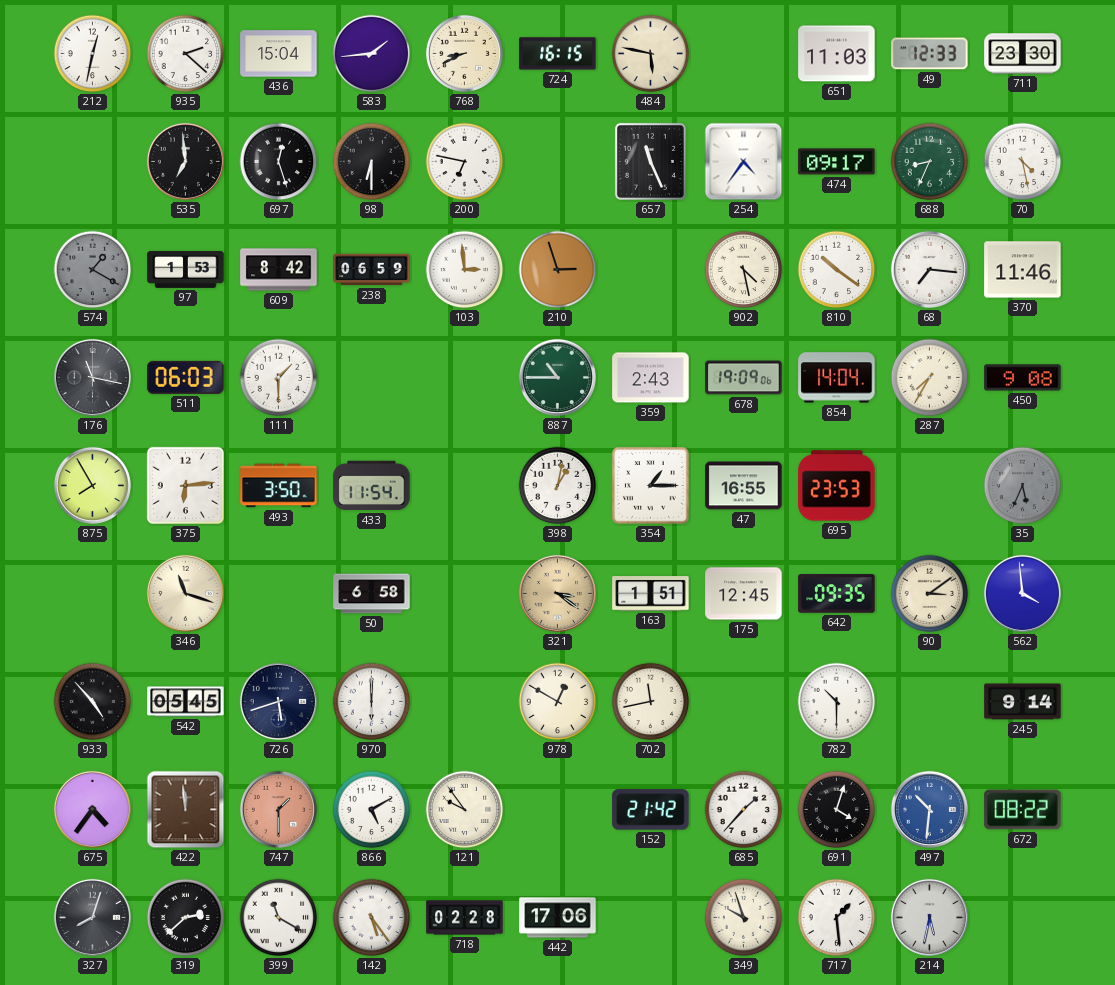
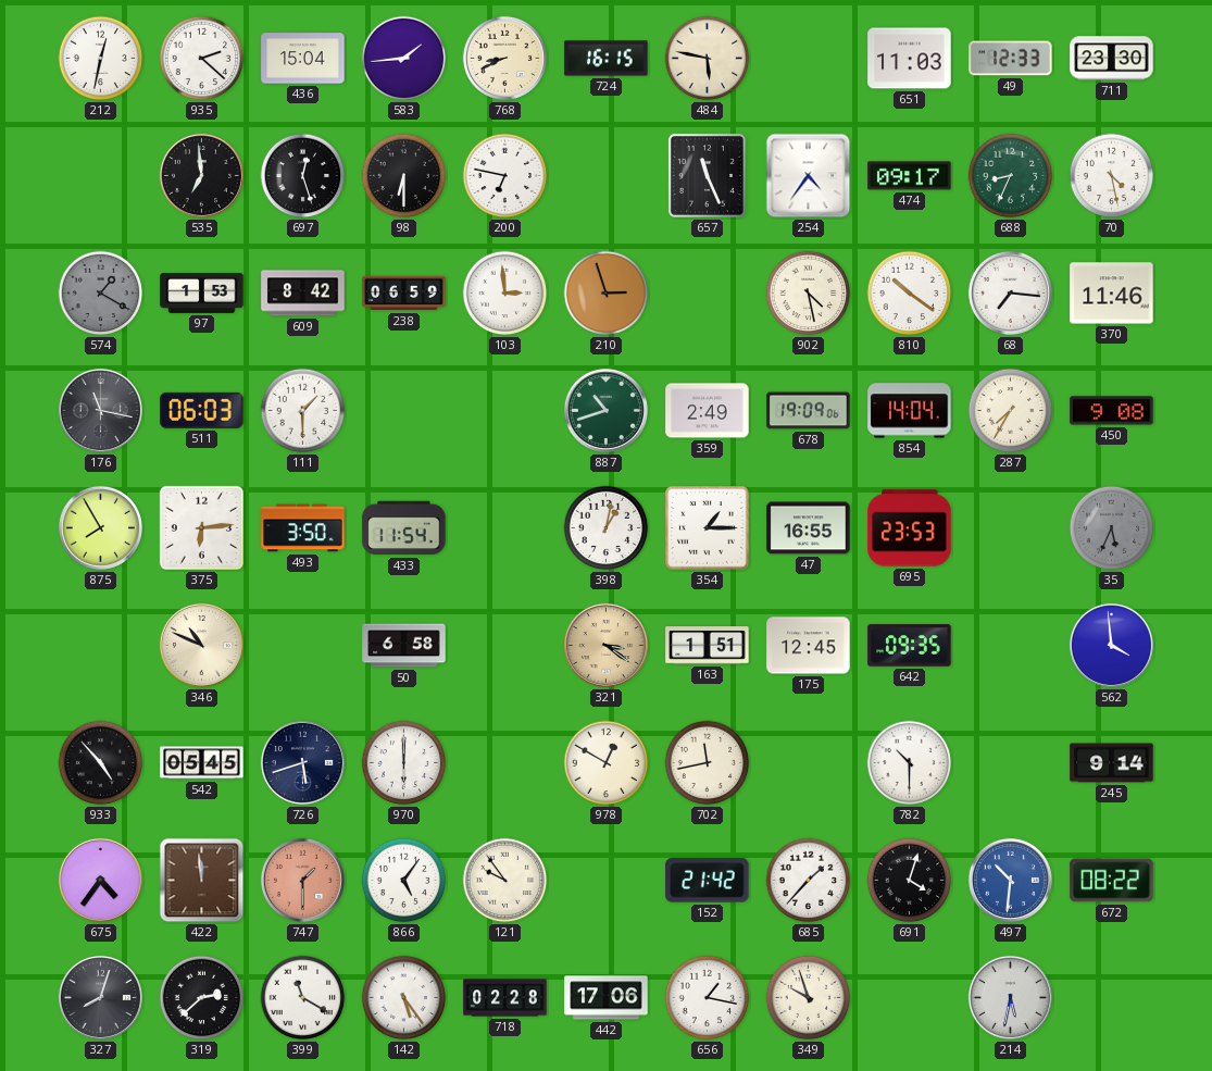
887: 10:45 -> 10:42 (605, 410)
359: 2:43 -> 2:49 (708, 411)
346: 11:18 -> 10:49 (201, 645)
90: 3:09 -> none (930, 594)
866: 5:10 -> 5:06 (404, 881)
656: none -> 1:17 (708, 998)
717: 1:29 -> none (837, 918)
